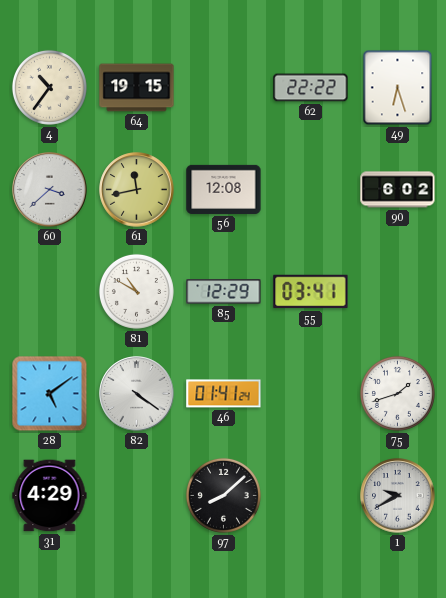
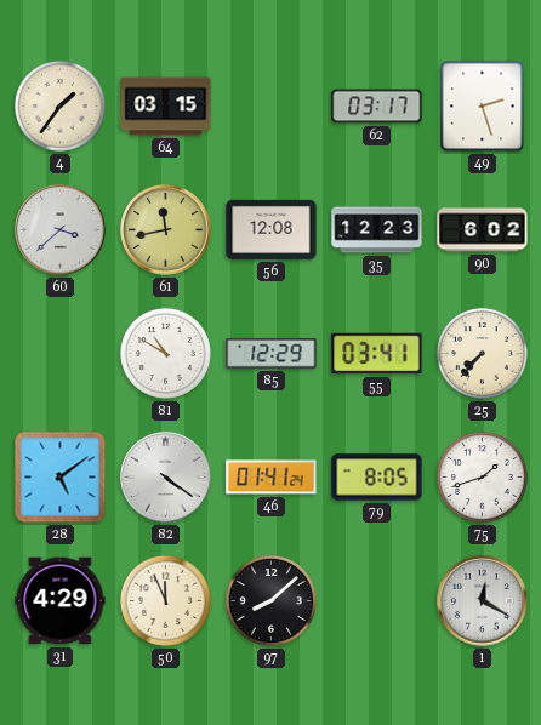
4: 10:36 -> 1:36 (59, 105)
64: 19:15 -> 03:15 (166, 107)
62: 22:22 -> 03:17 (377, 107)
49: 6:27 -> 2:27 (483, 107)
35: none -> 12:23 (377, 230)
25: none -> 7:37 (482, 353)
79: none -> 8:05 (377, 478)
50: none -> 11:56 (165, 600)
1: 9:40 -> 12:20 (483, 601)
